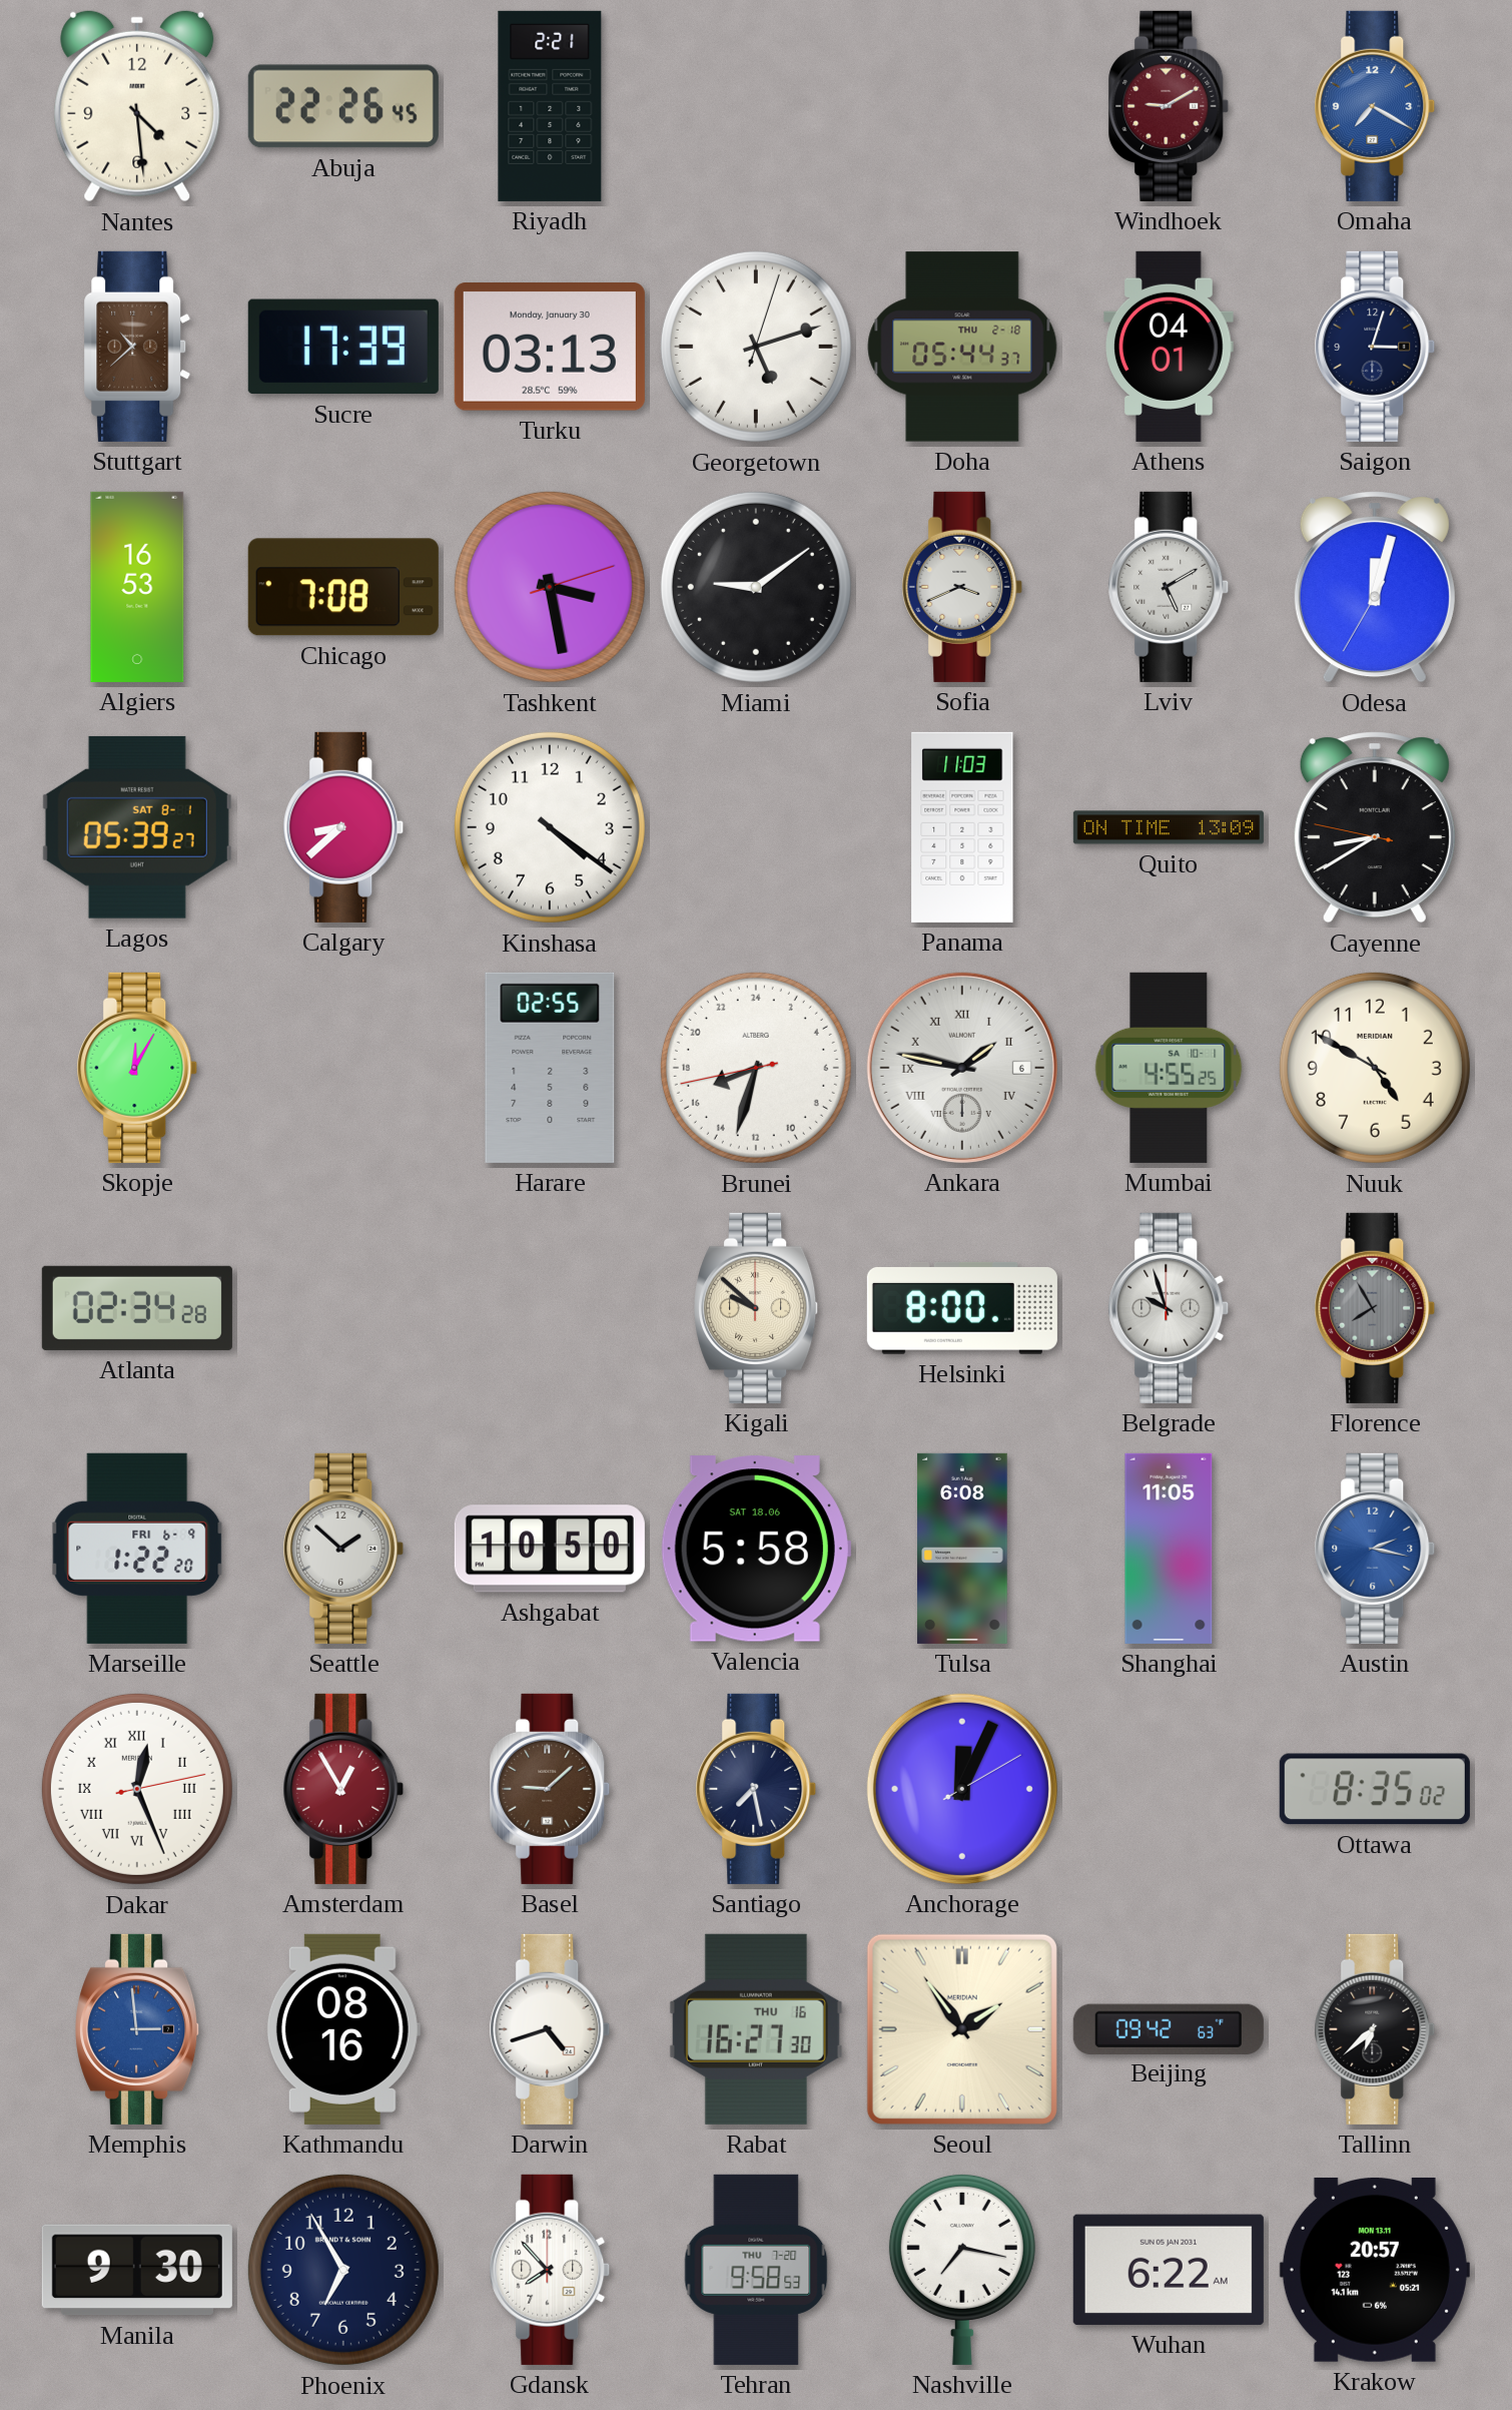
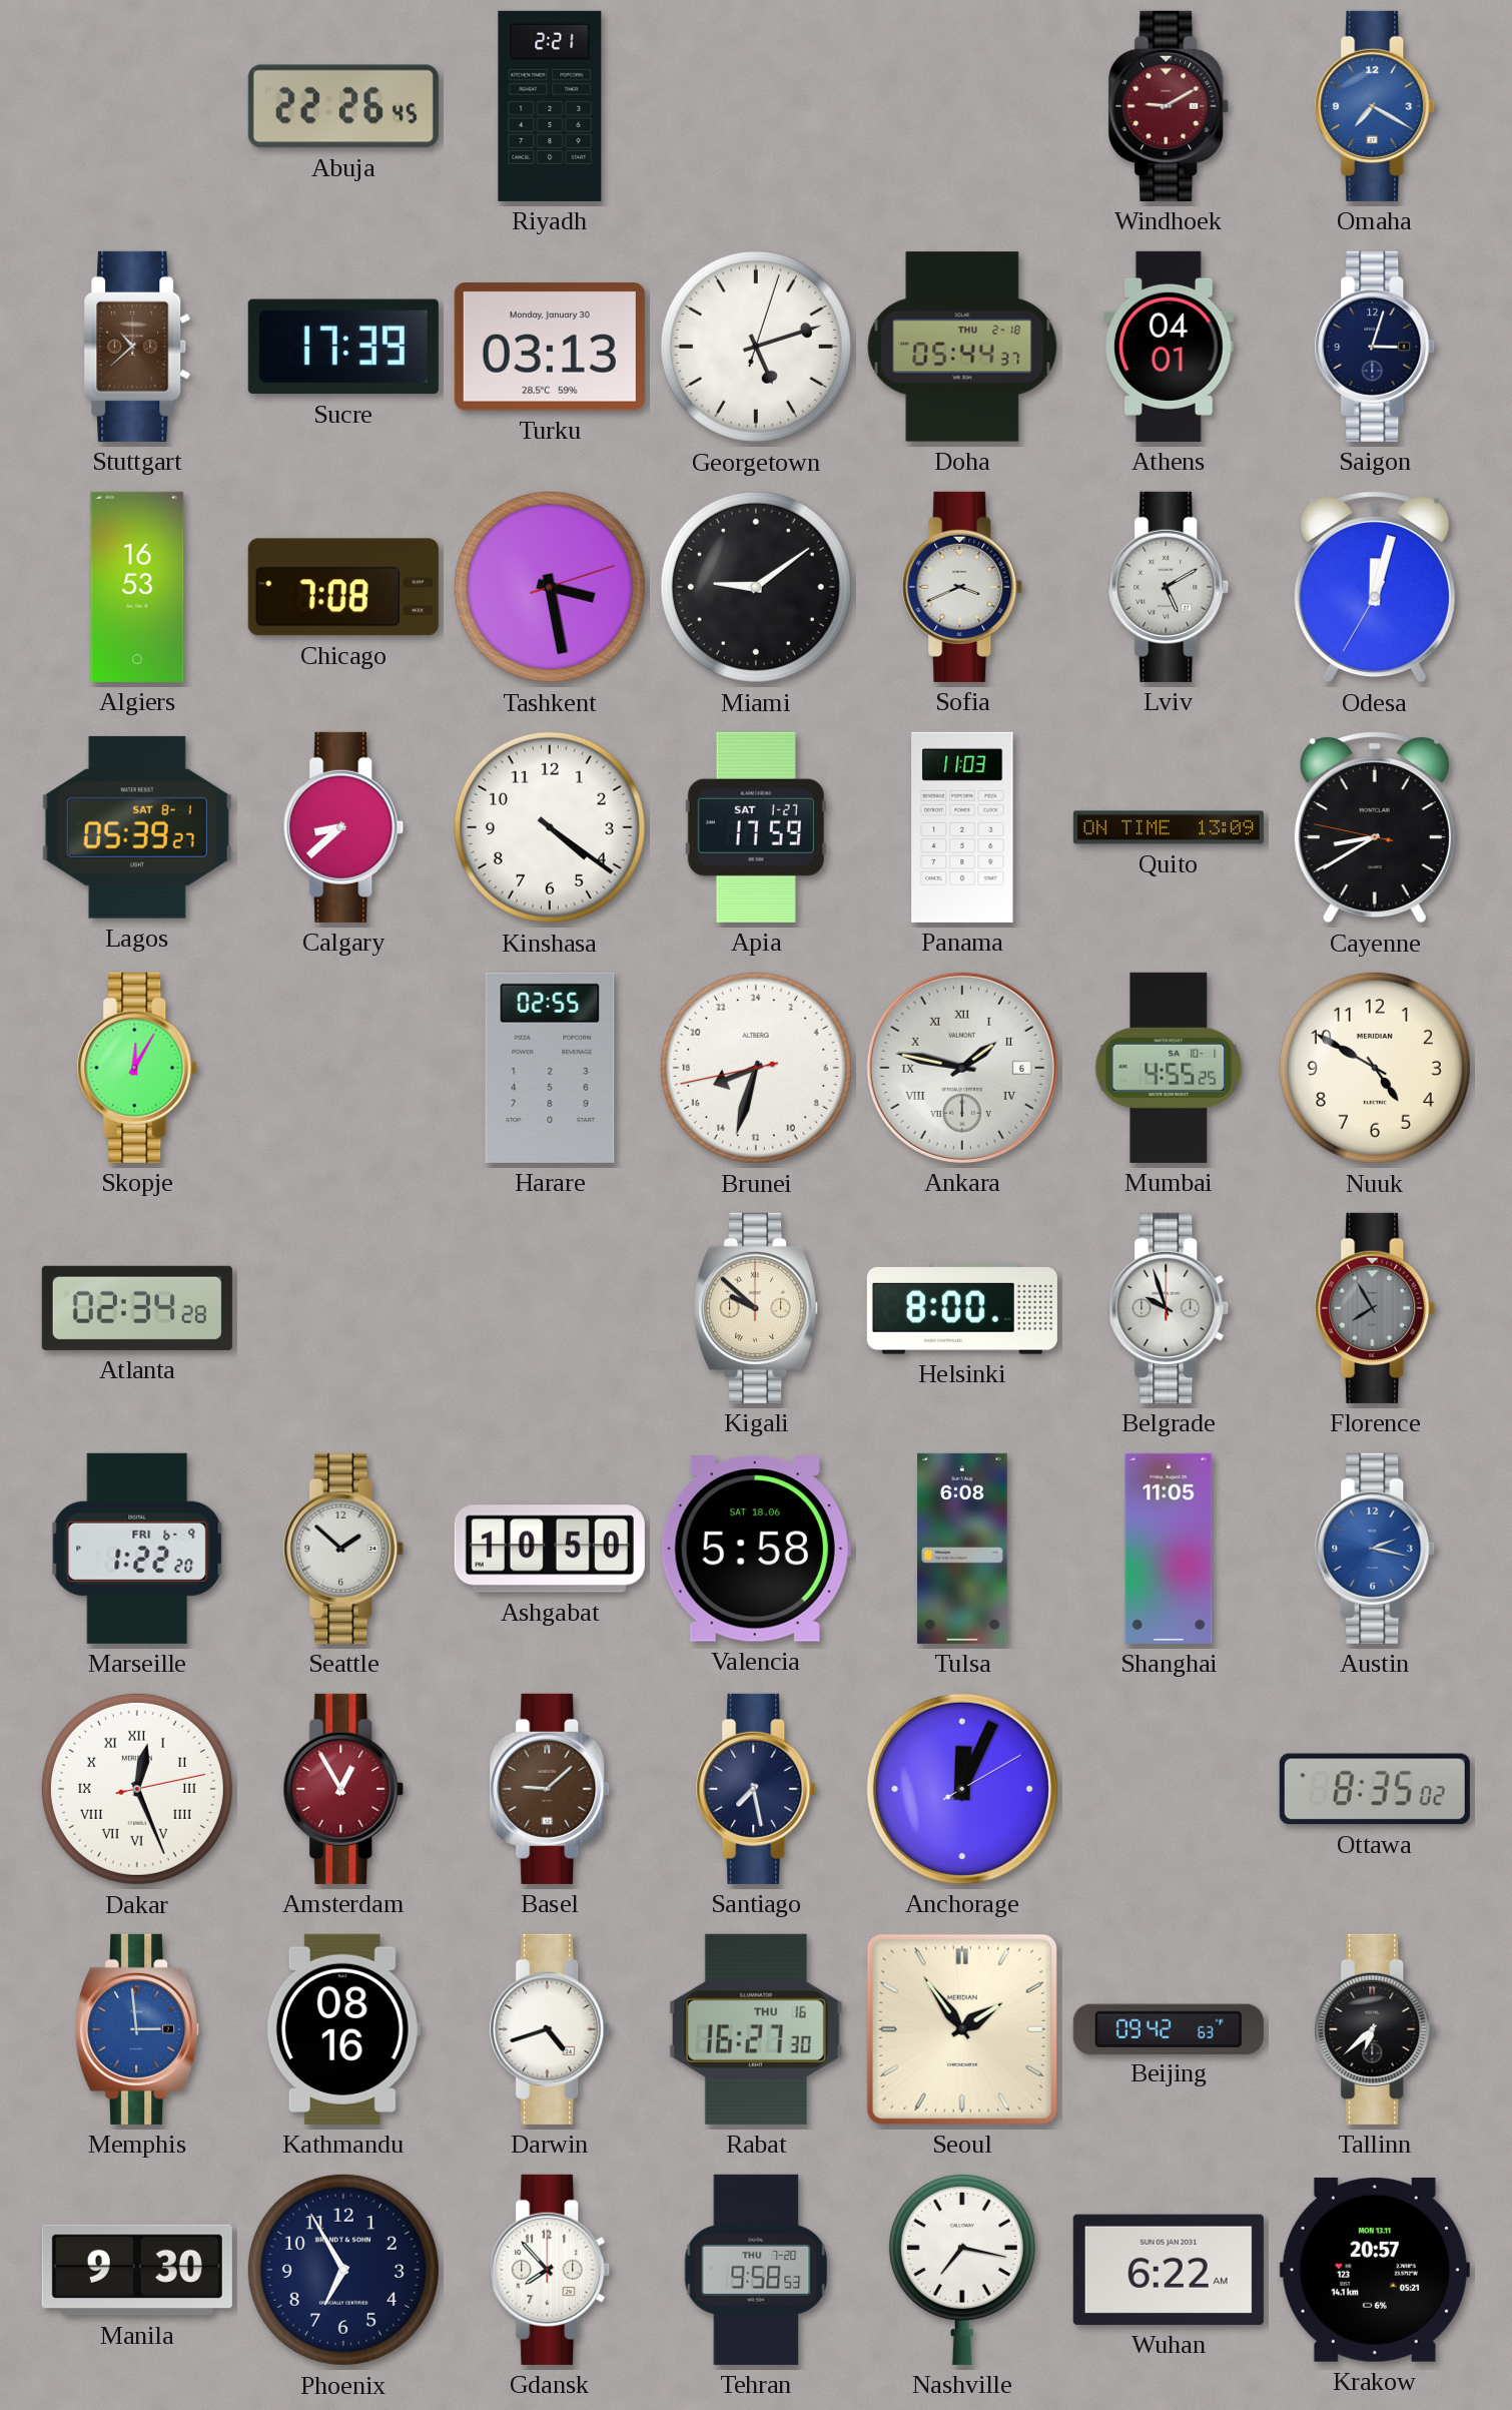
Nantes: 4:29 -> none (137, 106)
Apia: none -> 17:59 (756, 827)
